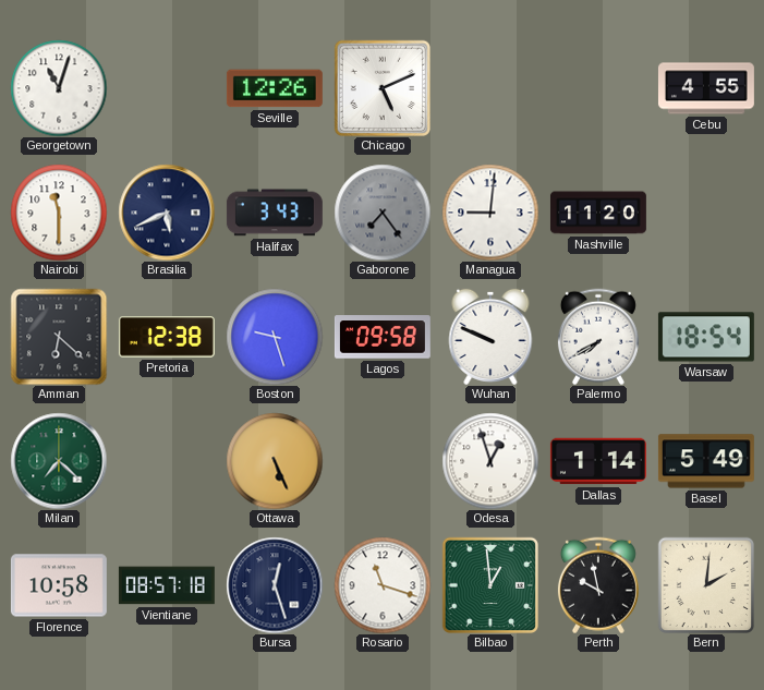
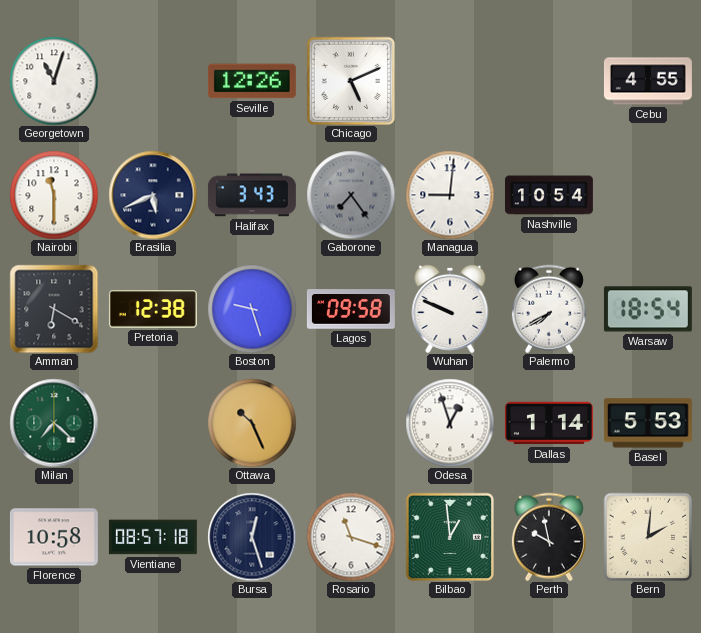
Nashville: 11:20 -> 10:54 (549, 195)
Amman: 6:22 -> 6:20 (54, 309)
Ottawa: 5:26 -> 10:26 (252, 423)
Basel: 5:49 -> 5:53 (648, 423)
